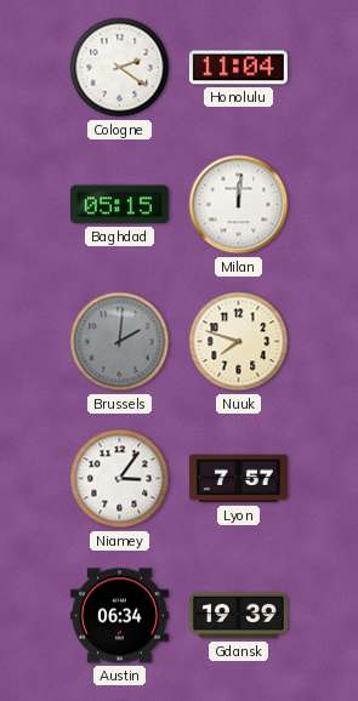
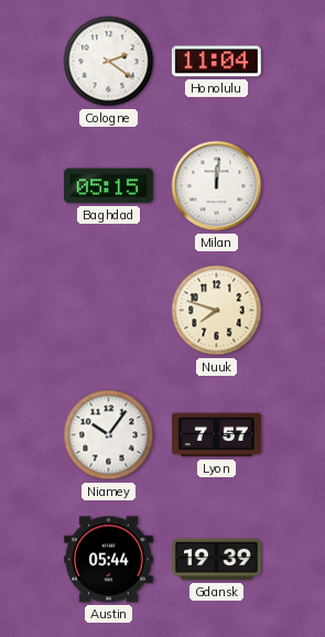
Brussels: 2:01 -> none (120, 342)
Niamey: 3:06 -> 10:06 (109, 435)
Austin: 06:34 -> 05:44 (108, 560)
